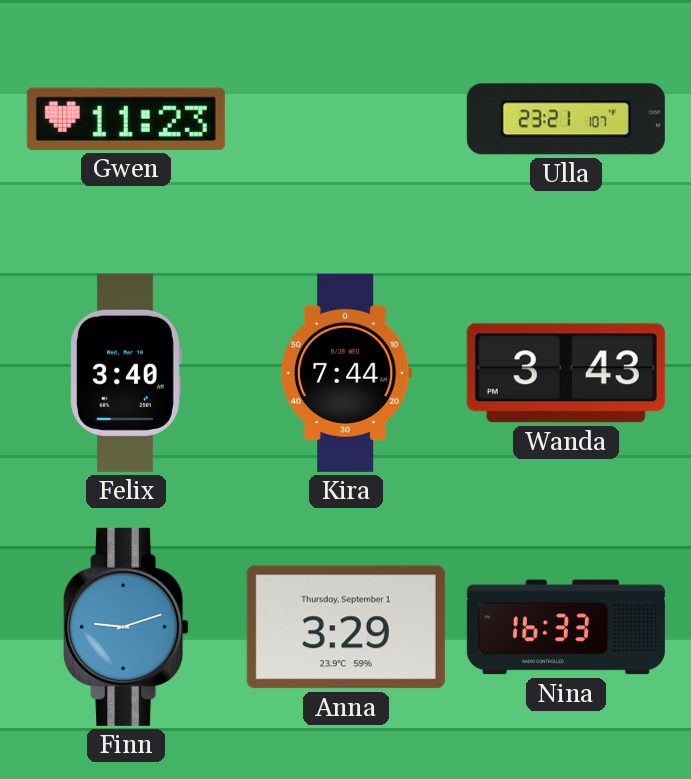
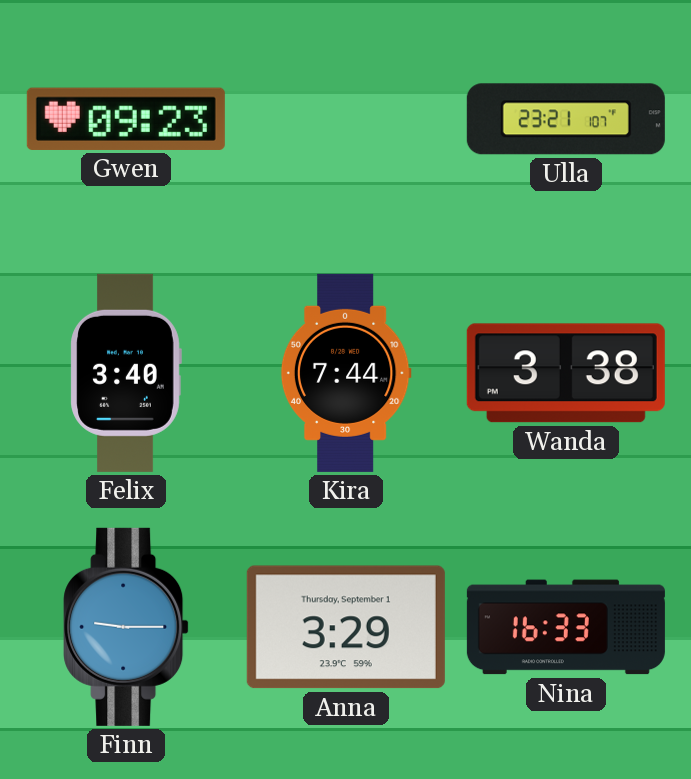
Gwen: 11:23 -> 09:23 (126, 119)
Wanda: 3:43 -> 3:38 (566, 373)
Finn: 9:12 -> 9:15 (126, 627)
